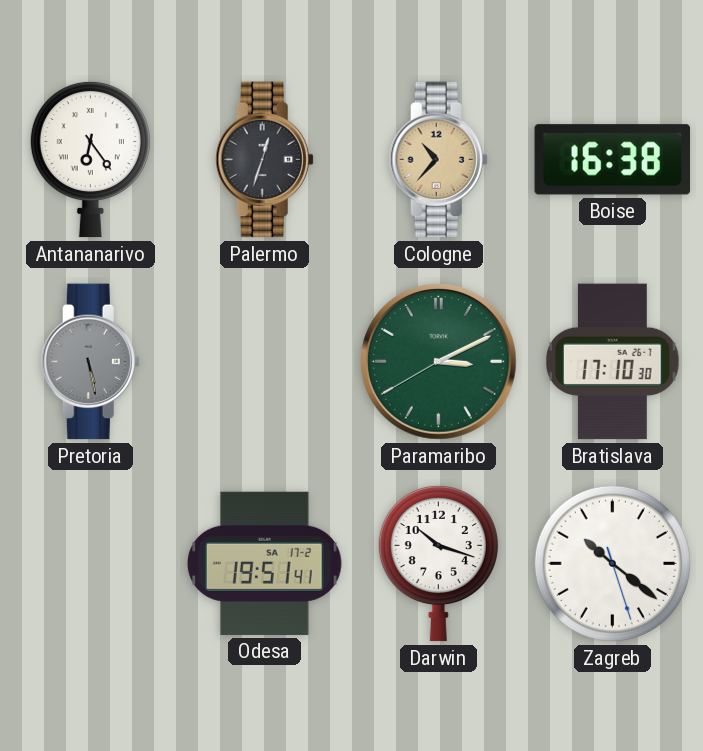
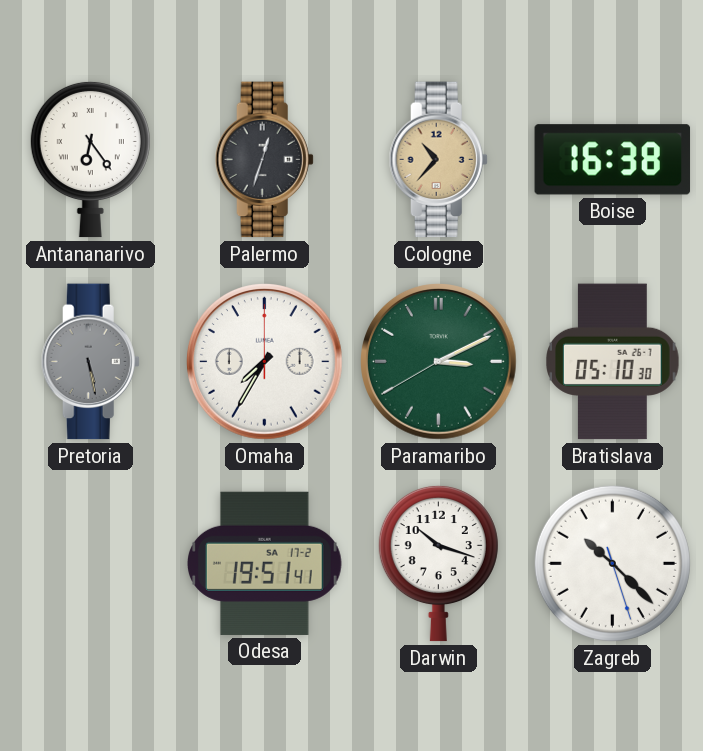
Omaha: none -> 7:35 (265, 362)
Bratislava: 17:10 -> 05:10 (613, 362)
Zagreb: 10:21 -> 10:22 (612, 563)
